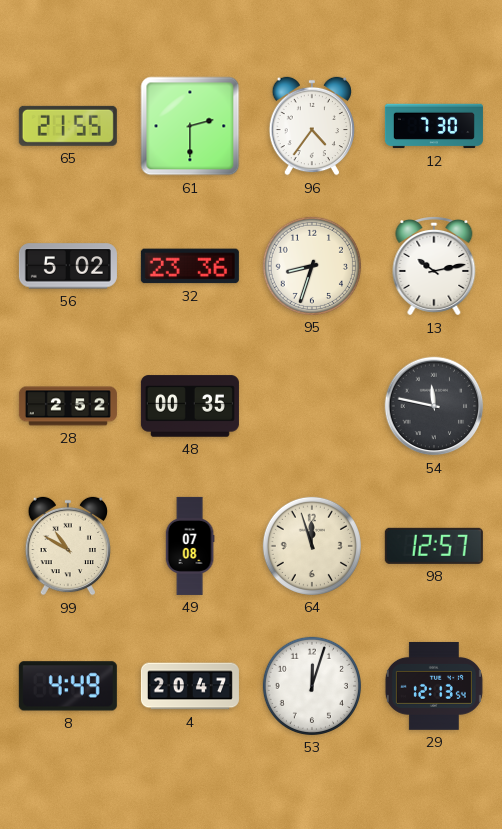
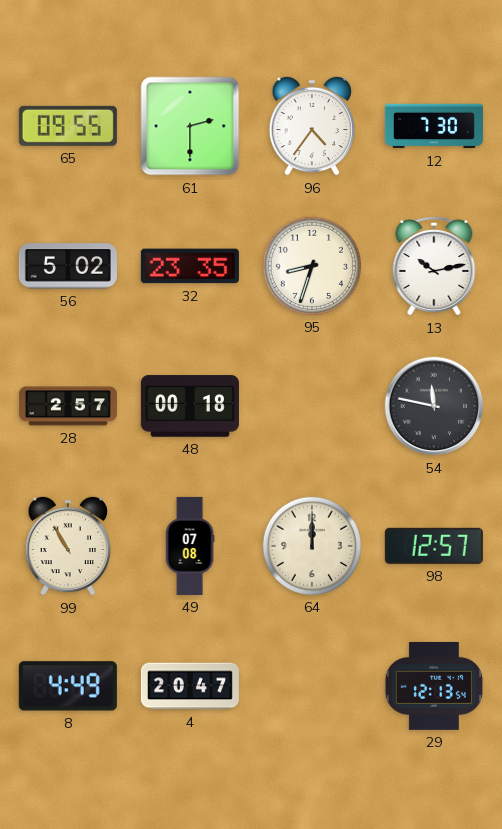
65: 21:55 -> 09:55 (68, 126)
32: 23:36 -> 23:35 (190, 266)
28: 2:52 -> 2:57 (68, 406)
48: 00:35 -> 00:18 (190, 406)
99: 10:50 -> 10:55 (67, 546)
64: 11:57 -> 12:00 (312, 546)
53: 12:03 -> none (312, 686)
